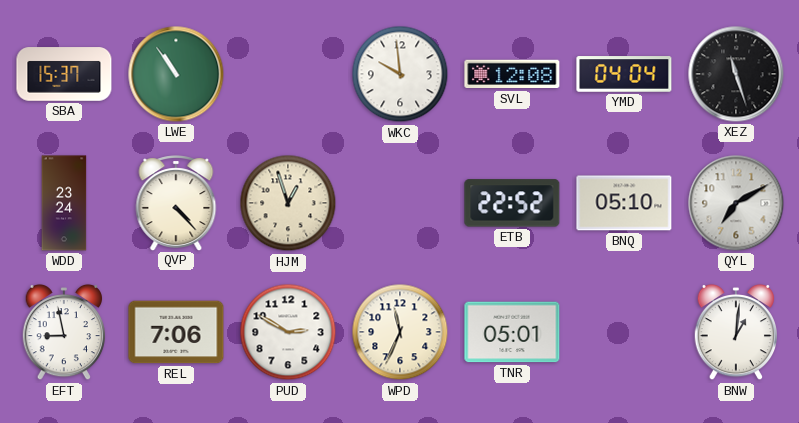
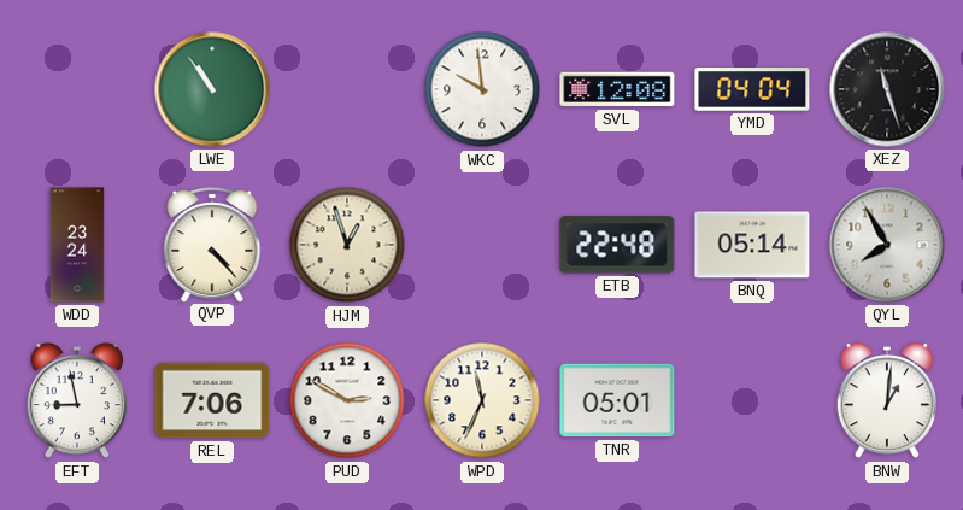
SBA: 15:37 -> none (64, 74)
ETB: 22:52 -> 22:48 (617, 245)
BNQ: 05:10 -> 05:14 (752, 245)
QYL: 7:10 -> 7:55 (887, 245)
